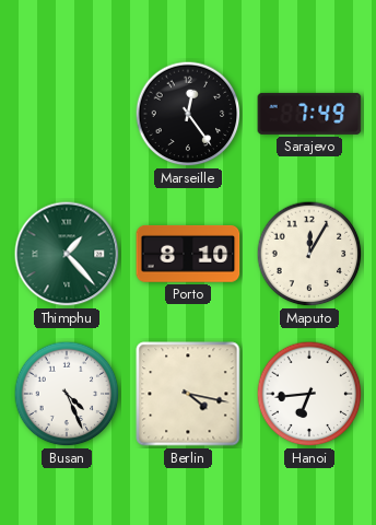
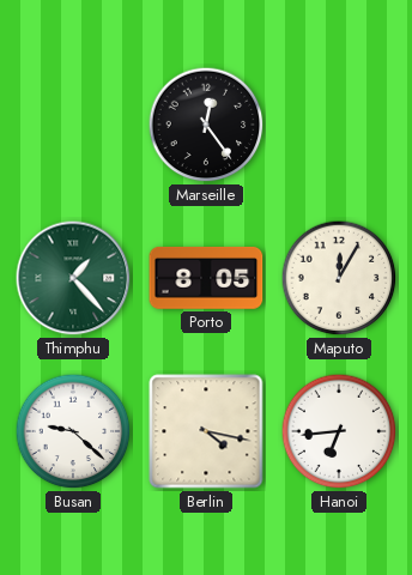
Sarajevo: 7:49 -> none (309, 114)
Porto: 8:10 -> 8:05 (206, 278)
Busan: 4:26 -> 9:22 (73, 431)
